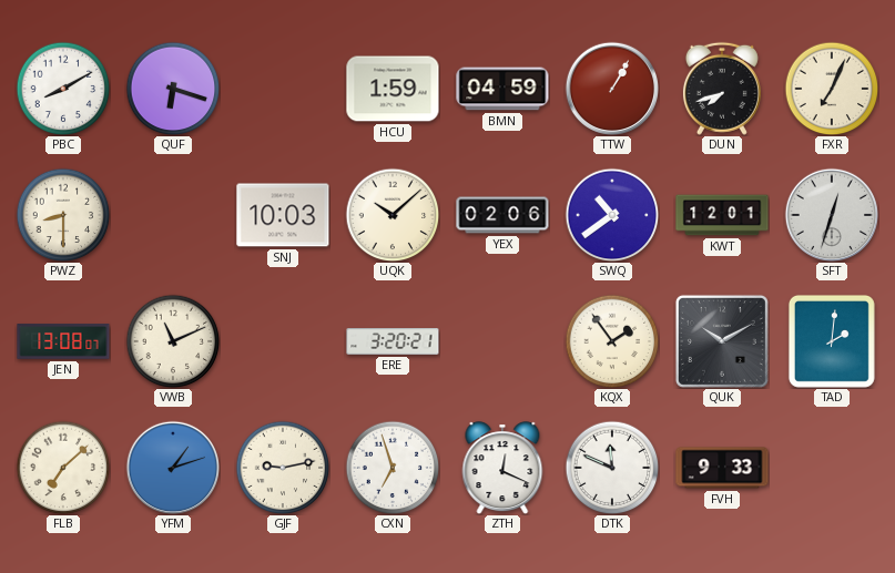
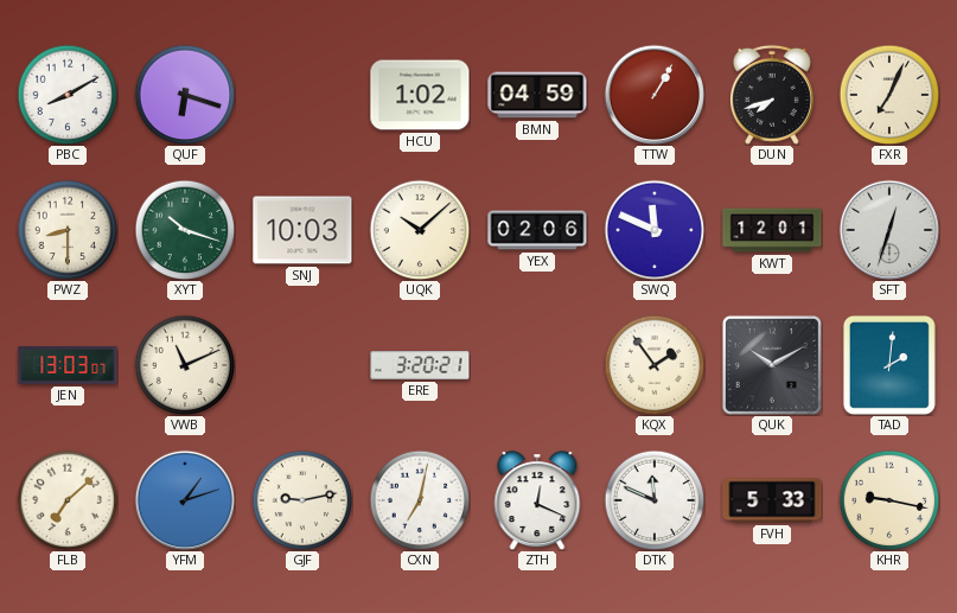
HCU: 1:59 -> 1:02 (420, 95)
XYT: none -> 10:18 (185, 230)
SWQ: 10:39 -> 11:49 (655, 230)
JEN: 13:08 -> 13:03 (68, 365)
CXN: 6:57 -> 7:02 (420, 500)
FVH: 9:33 -> 5:33 (772, 500)
KHR: none -> 9:17 (889, 500)
